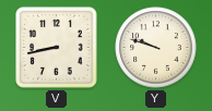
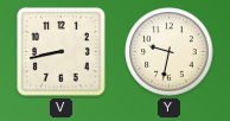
Y: 9:48 -> 9:32 (170, 52)
